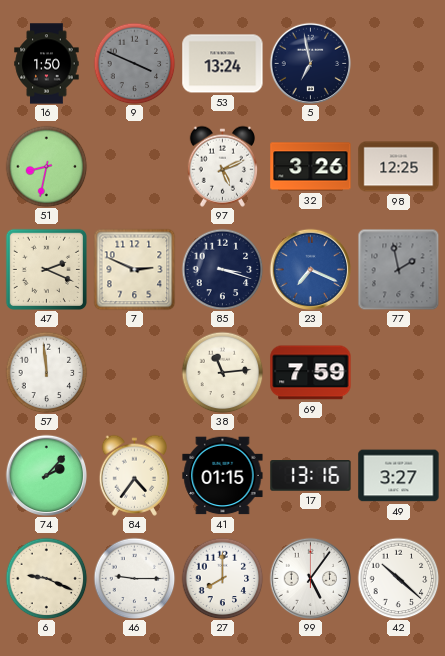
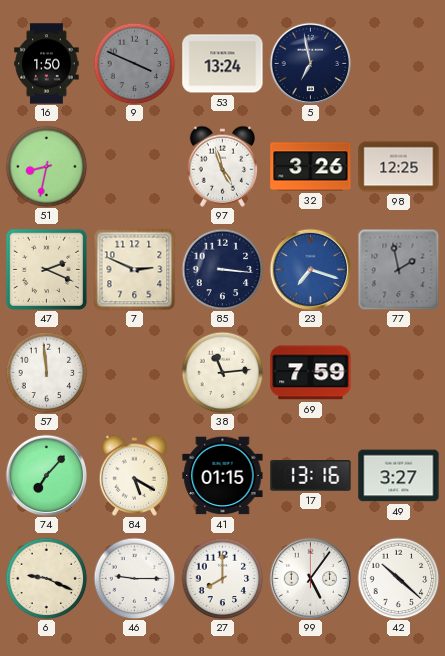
97: 5:11 -> 4:57 (222, 166)
85: 3:18 -> 3:16 (222, 269)
23: 7:19 -> 7:18 (310, 269)
74: 2:07 -> 7:07 (46, 475)
84: 4:36 -> 5:20 (134, 475)
